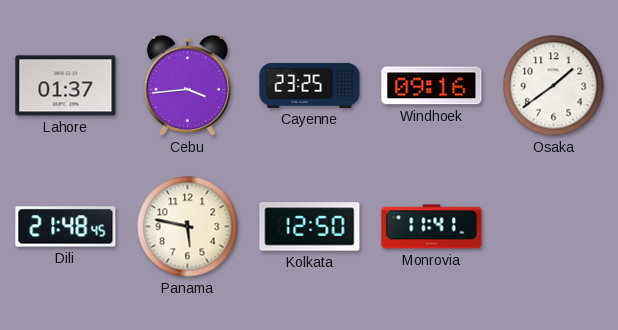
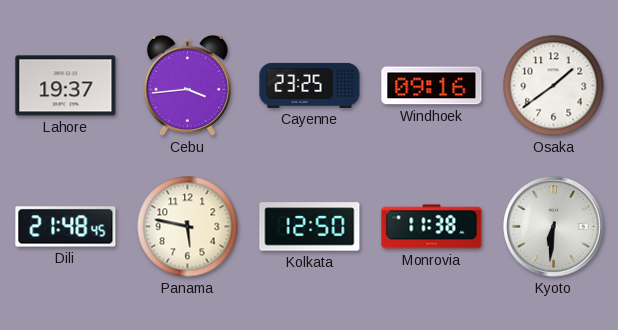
Lahore: 01:37 -> 19:37 (66, 86)
Monrovia: 11:41 -> 11:38 (432, 227)
Kyoto: none -> 6:31 (554, 227)
